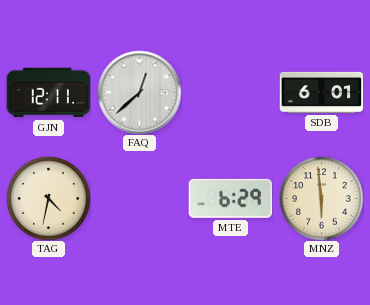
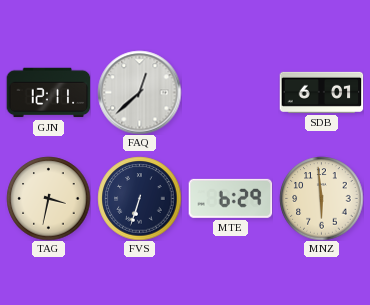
TAG: 4:32 -> 3:32 (48, 198)
FVS: none -> 6:33 (139, 198)
